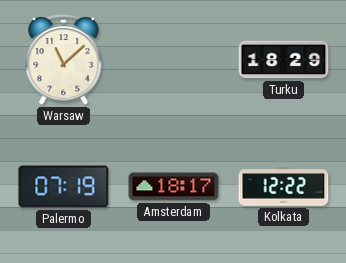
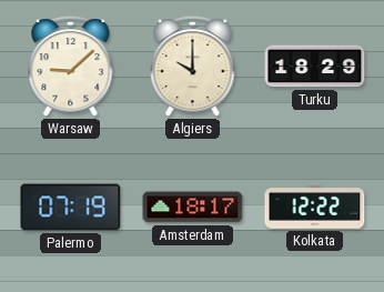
Warsaw: 11:08 -> 9:08 (71, 67)
Algiers: none -> 10:00 (193, 67)
